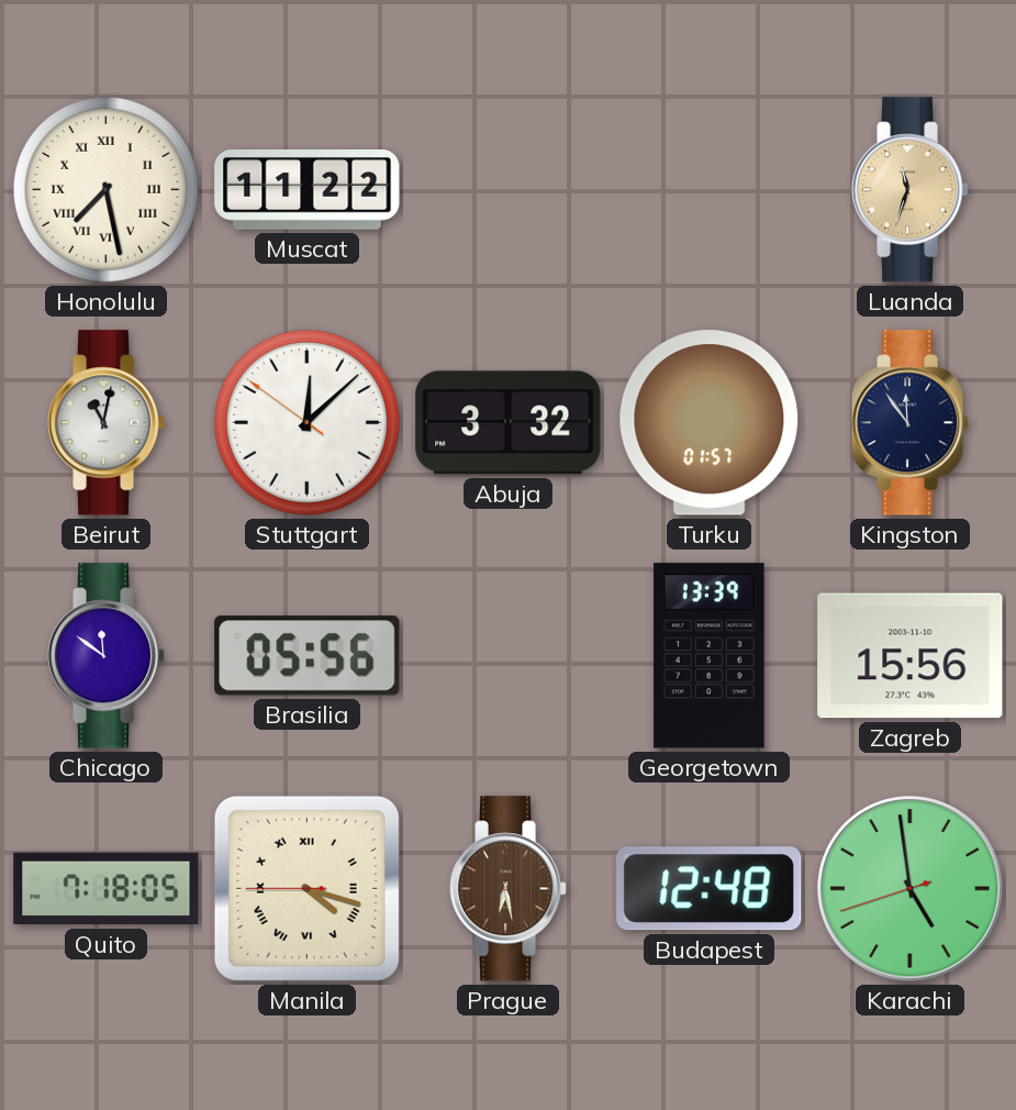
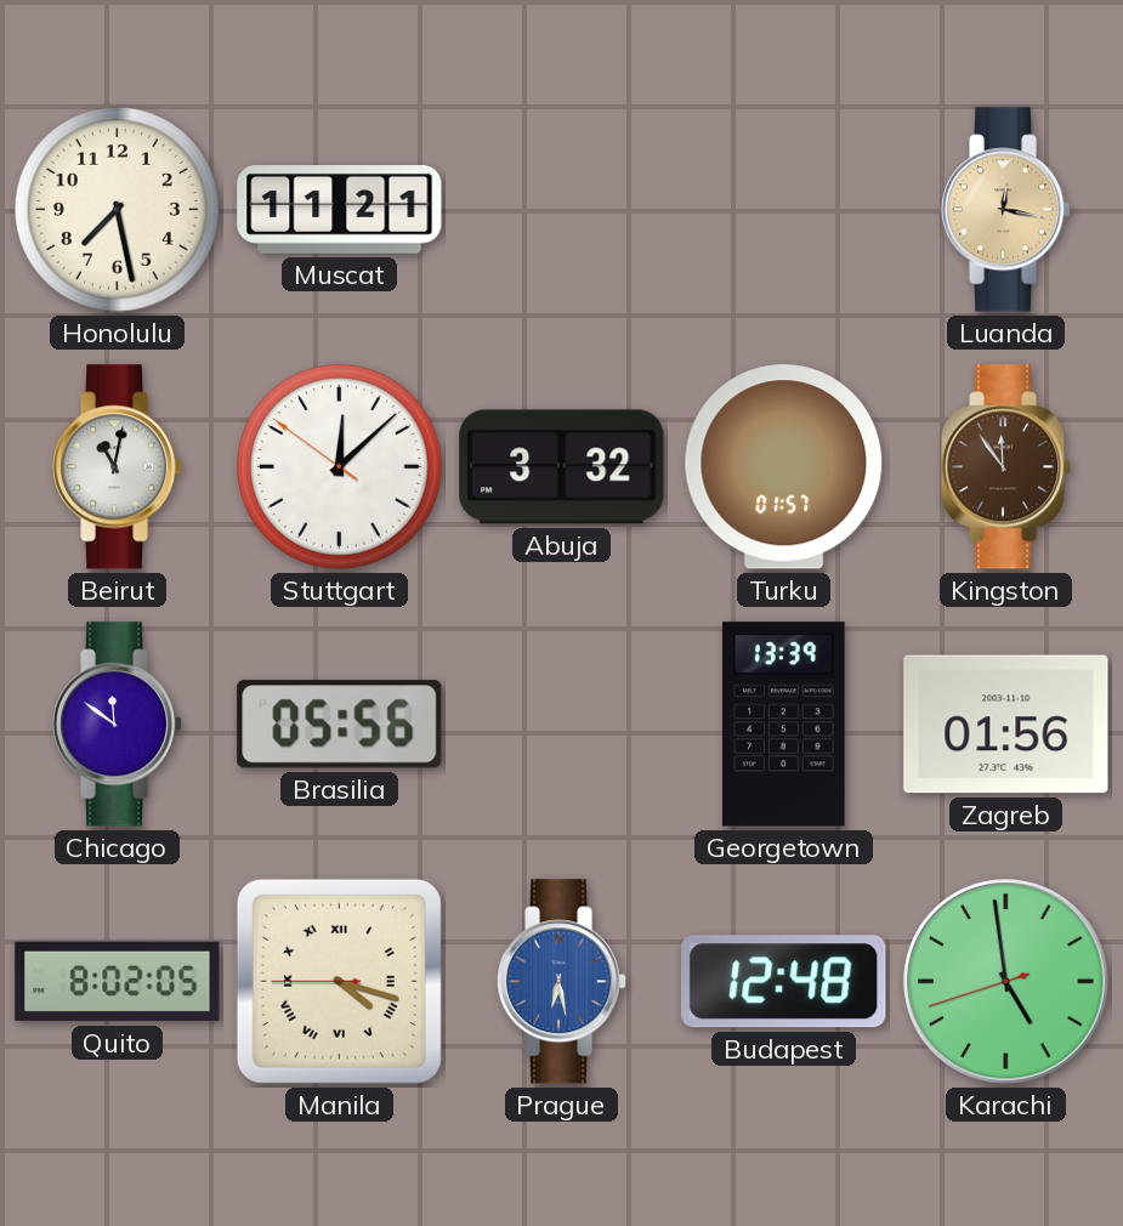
Honolulu numerals: Roman -> Arabic (117, 209)
Muscat: 11:22 -> 11:21 (340, 210)
Luanda: 11:33 -> 12:17 (1006, 210)
Kingston dial: navy -> brown (1006, 467)
Zagreb: 15:56 -> 01:56 (1006, 725)
Quito: 7:18 -> 8:02 (118, 982)
Prague dial: brown -> blue (562, 982)
